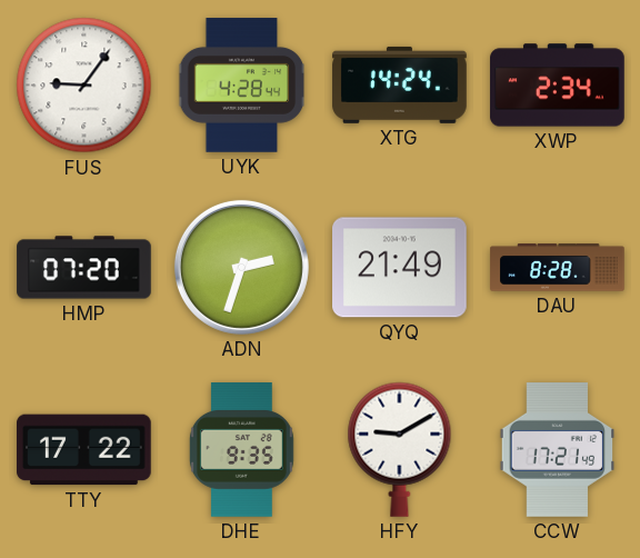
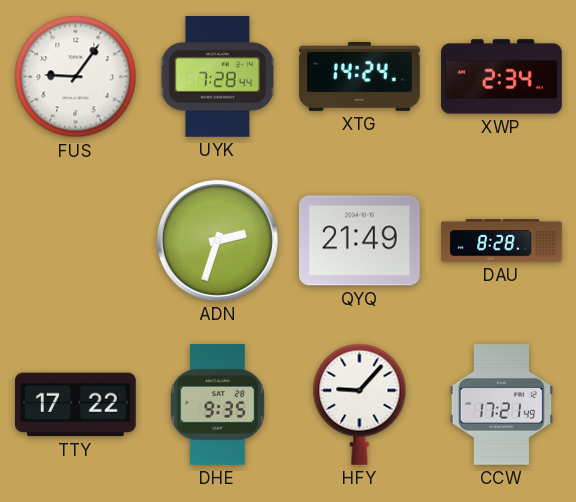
UYK: 4:28 -> 7:28 (218, 77)
HMP: 07:20 -> none (84, 268)
HFY: 9:10 -> 9:07 (360, 404)
